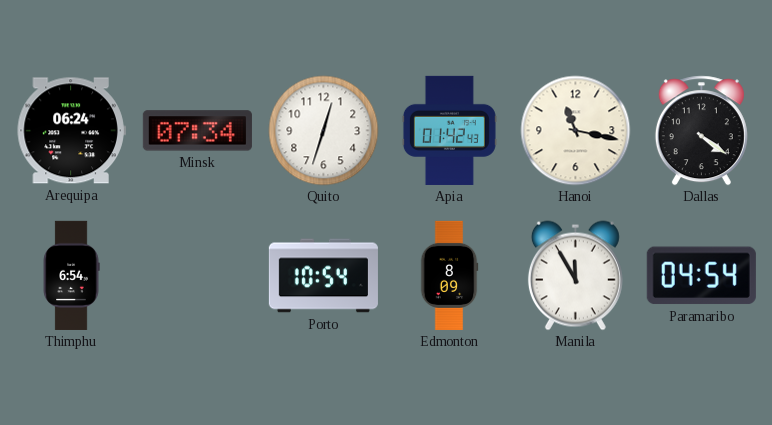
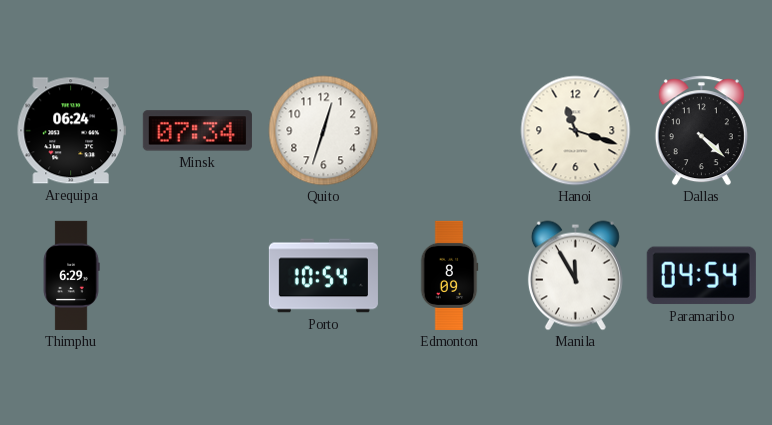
Apia: 01:42 -> none (449, 130)
Hanoi: 11:17 -> 11:18 (576, 131)
Dallas: 4:21 -> 4:22 (701, 131)
Thimphu: 6:54 -> 6:29 (71, 275)
